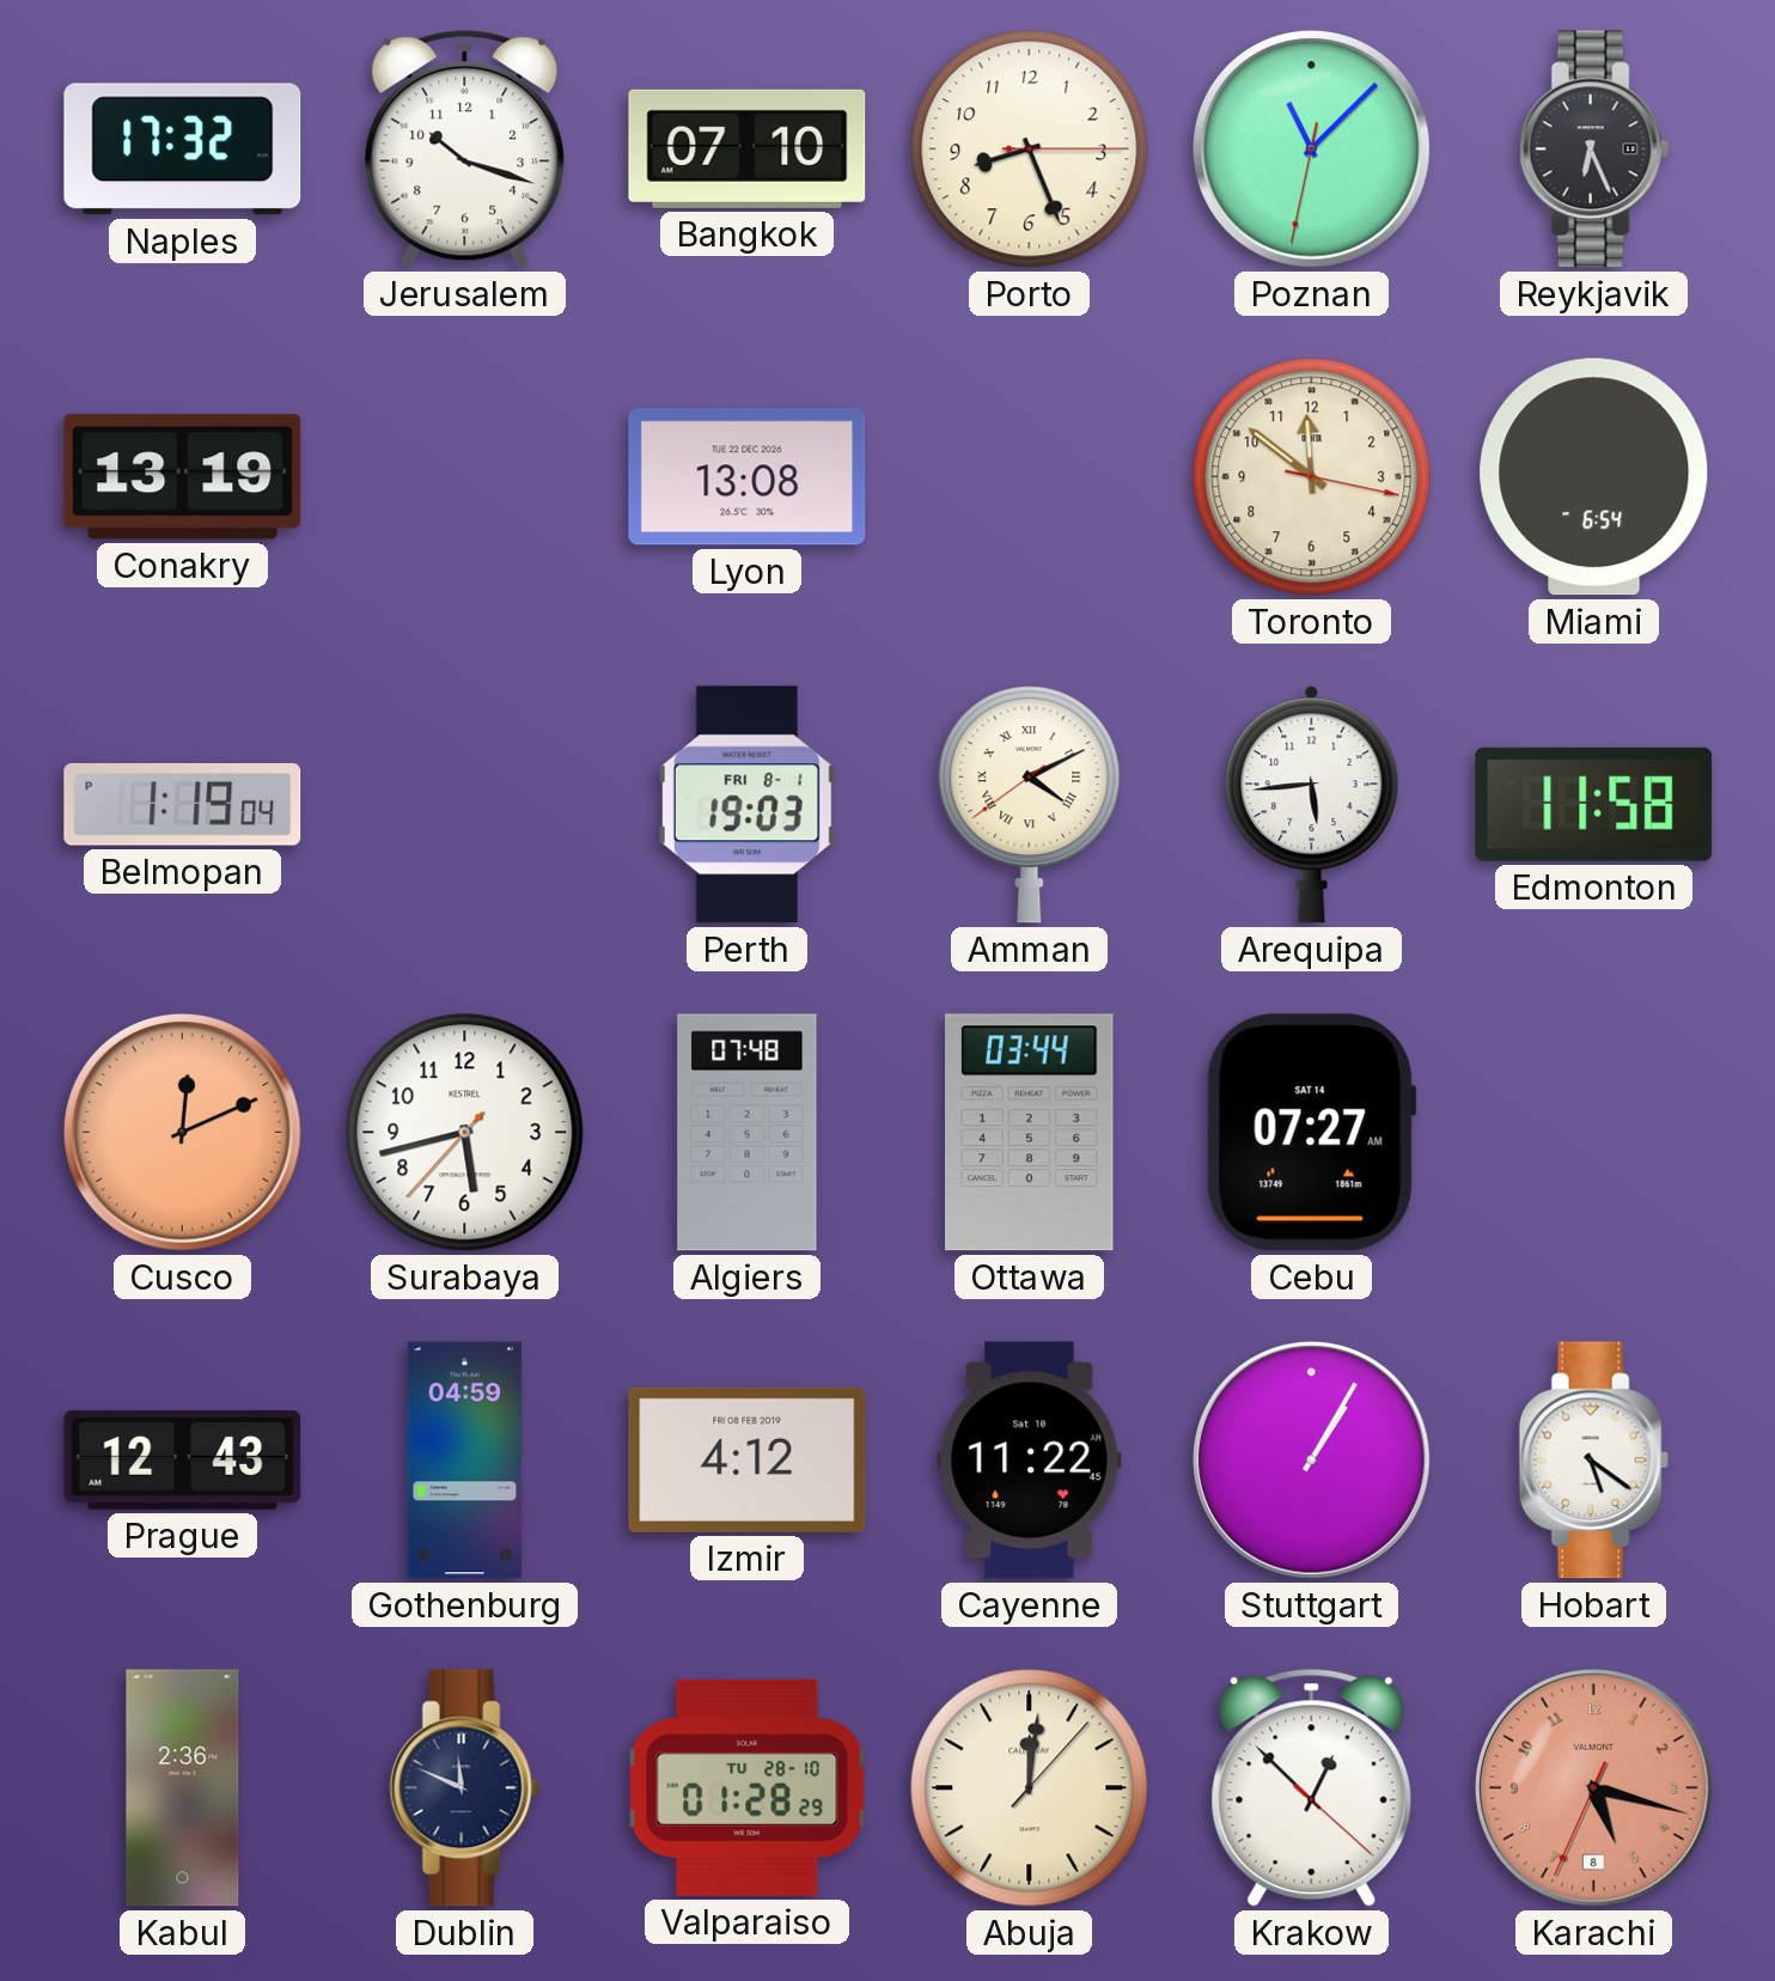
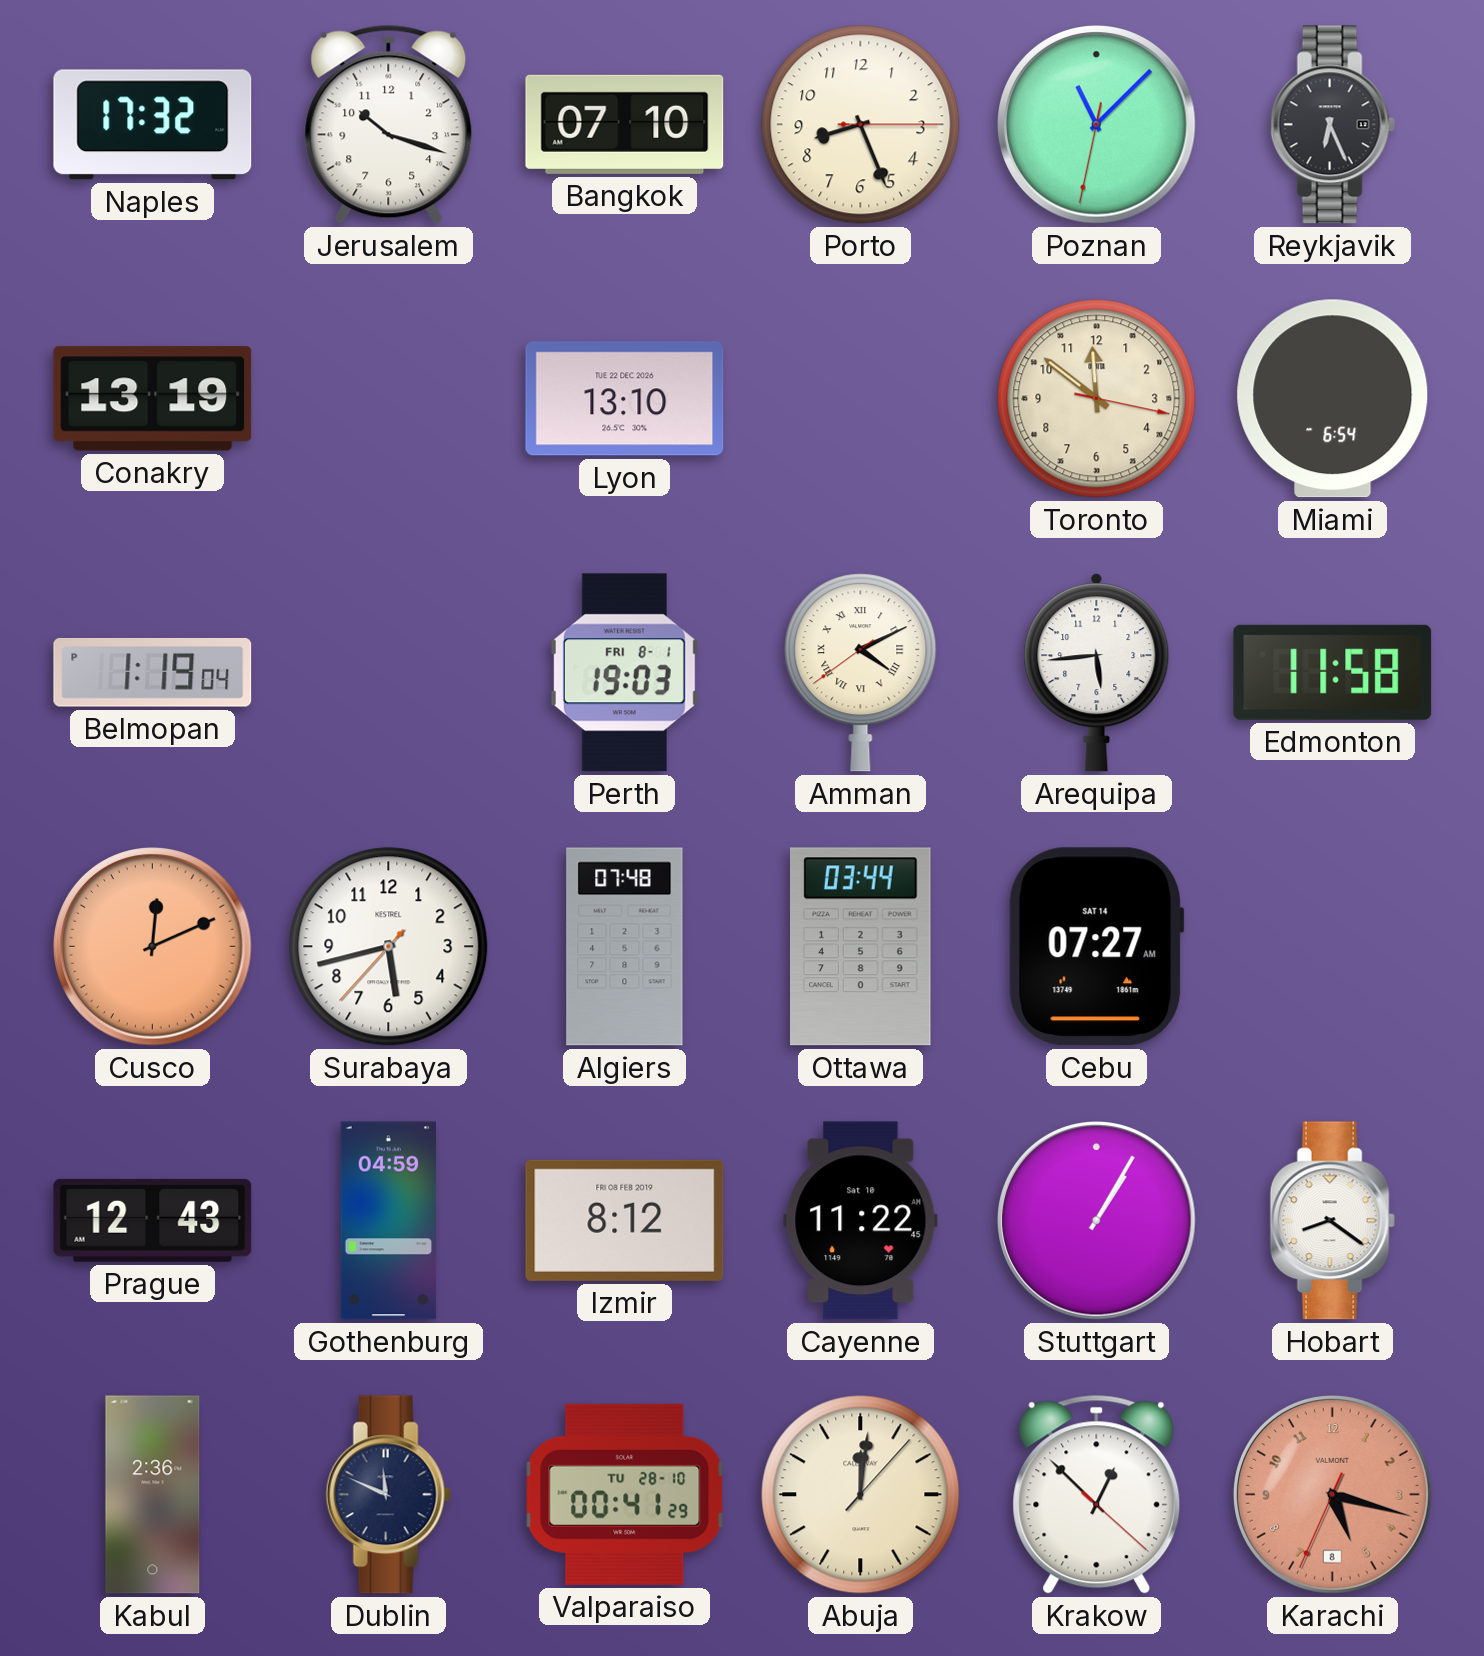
Lyon: 13:08 -> 13:10 (625, 399)
Izmir: 4:12 -> 8:12 (625, 1220)
Hobart: 5:21 -> 8:21 (1332, 1221)
Valparaiso: 01:28 -> 00:41 (625, 1494)
